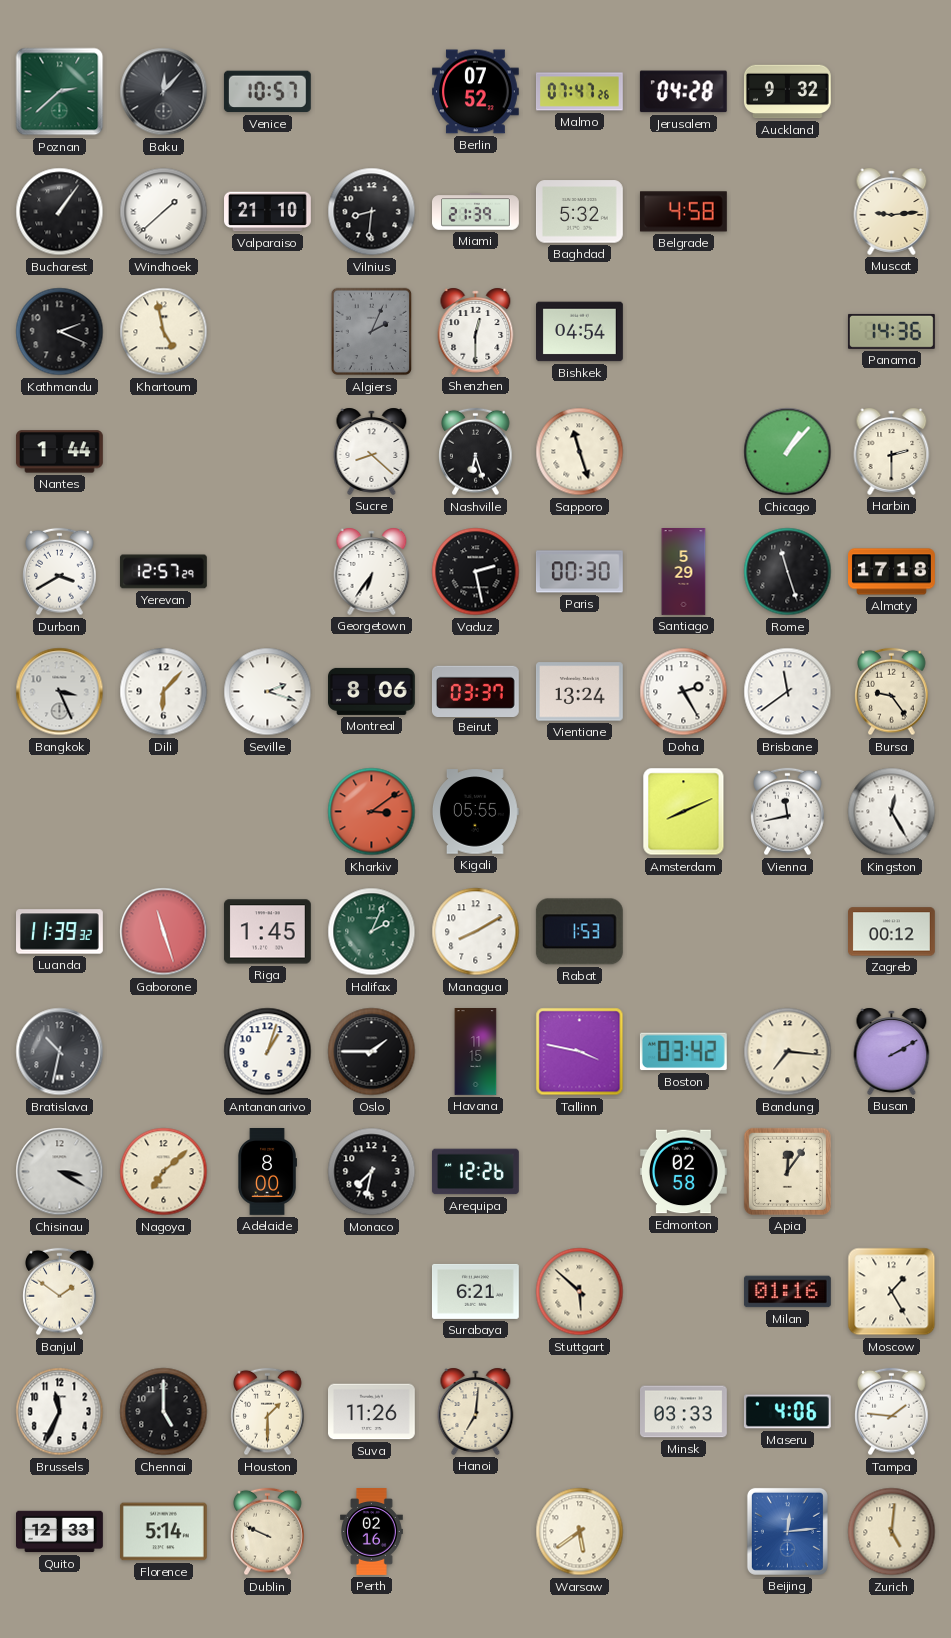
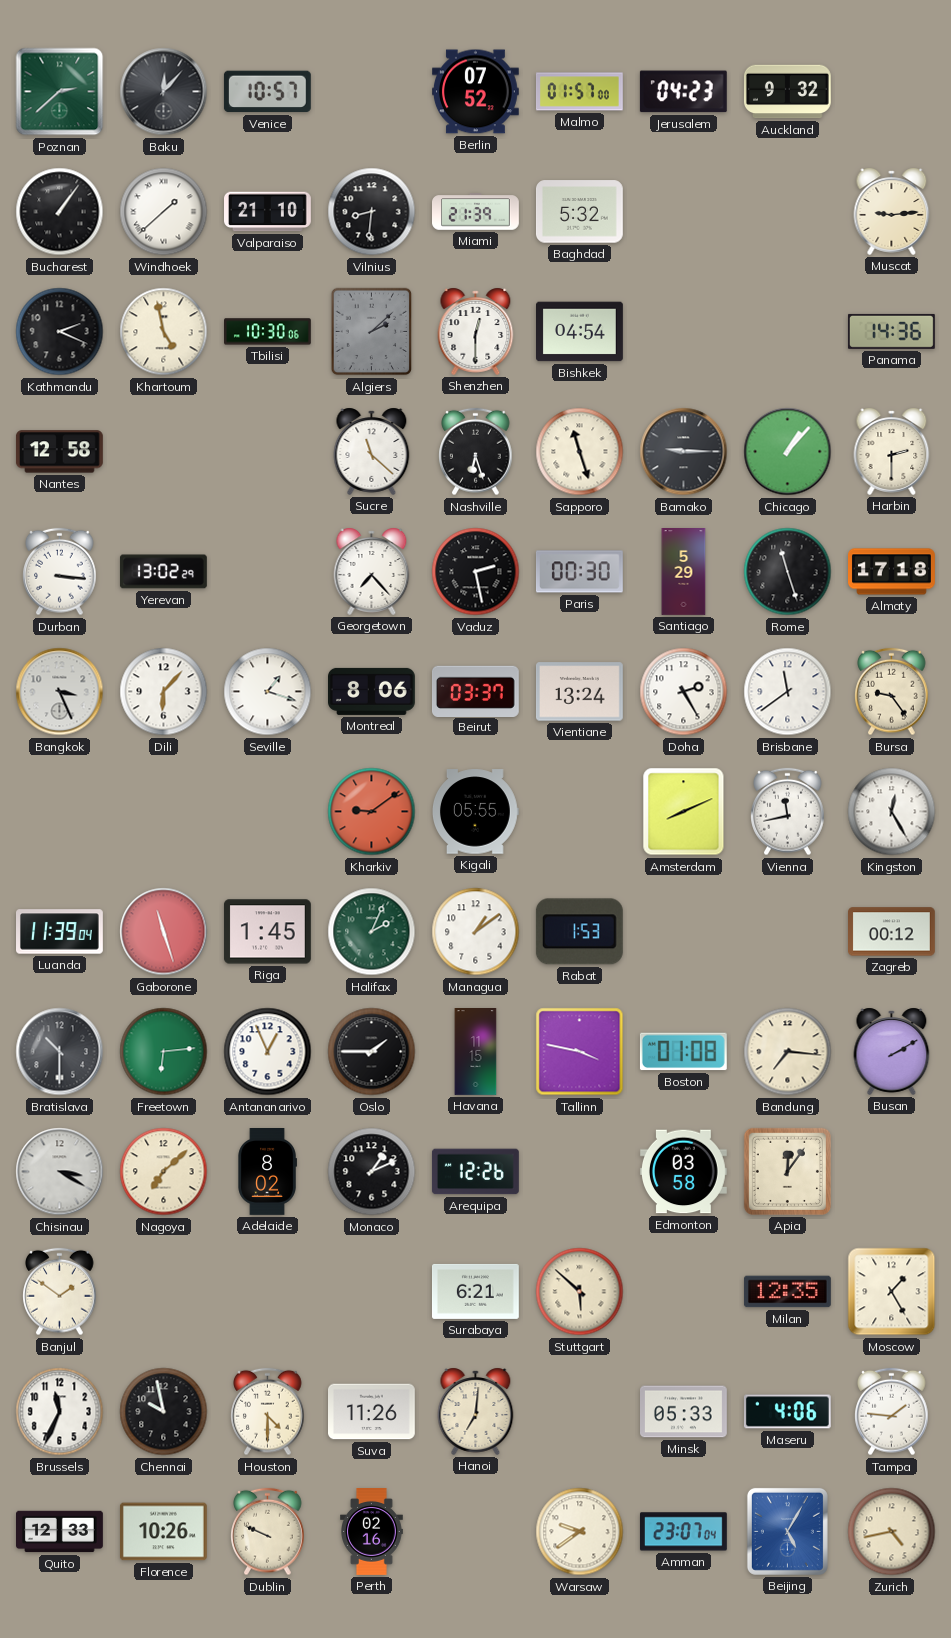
Malmo: 07:47 -> 01:57 (579, 92)
Jerusalem: 04:28 -> 04:23 (683, 92)
Belgrade: 4:58 -> none (683, 212)
Tbilisi: none -> 10:30 (268, 332)
Algiers: 2:04 -> 2:08 (372, 332)
Nantes: 1:44 -> 12:58 (59, 452)
Sucre: 8:22 -> 11:22 (372, 451)
Bamako: none -> 9:15 (684, 452)
Durban: 3:40 -> 3:16 (60, 572)
Yerevan: 12:57 -> 13:02 (163, 572)
Georgetown: 6:36 -> 7:23 (372, 571)
Seville: 2:18 -> 1:18 (268, 692)
Kharkiv: 3:09 -> 9:09 (372, 812)
Luanda: 11:39:32 -> 11:39:04 (60, 932)
Managua: 8:10 -> 1:09 (476, 932)
Bratislava: 10:32 -> 10:30 (60, 1052)
Freetown: none -> 6:14 (164, 1052)
Antananarivo: 1:03 -> 12:56 (268, 1052)
Boston: 03:42 -> 01:08 (683, 1052)
Adelaide: 8:00 -> 8:02 (267, 1172)
Monaco: 7:32 -> 1:11 (372, 1172)
Edmonton: 02:58 -> 03:58 (683, 1172)
Milan: 01:16 -> 12:35 (788, 1292)
Chennai: 5:00 -> 9:58 (164, 1412)
Houston: 1:30 -> 4:30 (268, 1412)
Minsk: 03:33 -> 05:33 (684, 1412)
Florence: 5:14 -> 10:26 (163, 1532)
Warsaw: 5:39 -> 9:39 (580, 1532)
Amman: none -> 23:07 (683, 1532)
Beijing: 12:14 -> 5:05 (787, 1531)
Zurich: 5:01 -> 4:43 (892, 1532)
